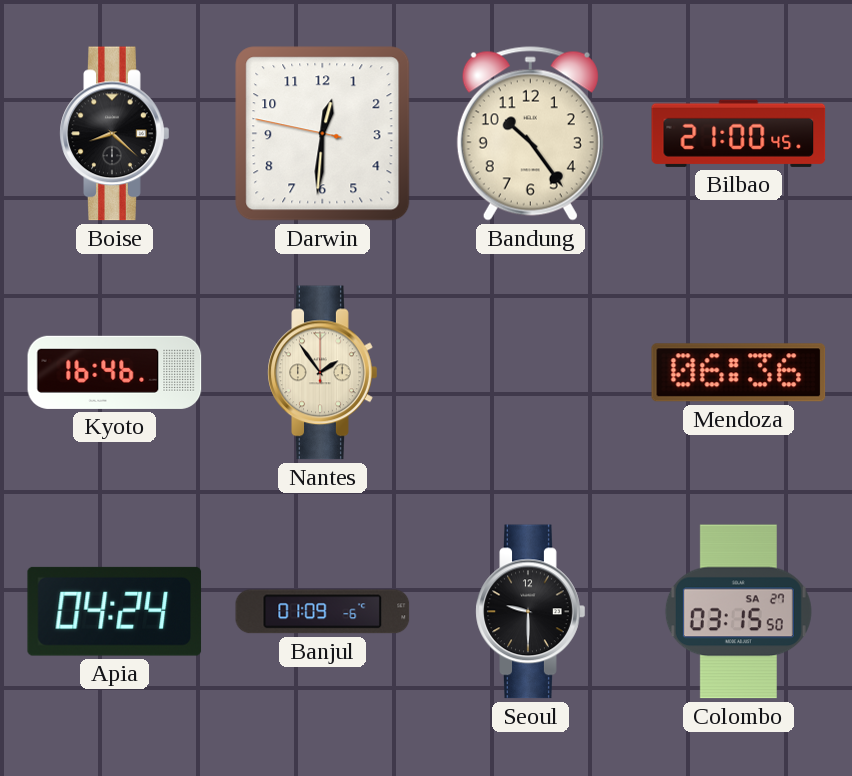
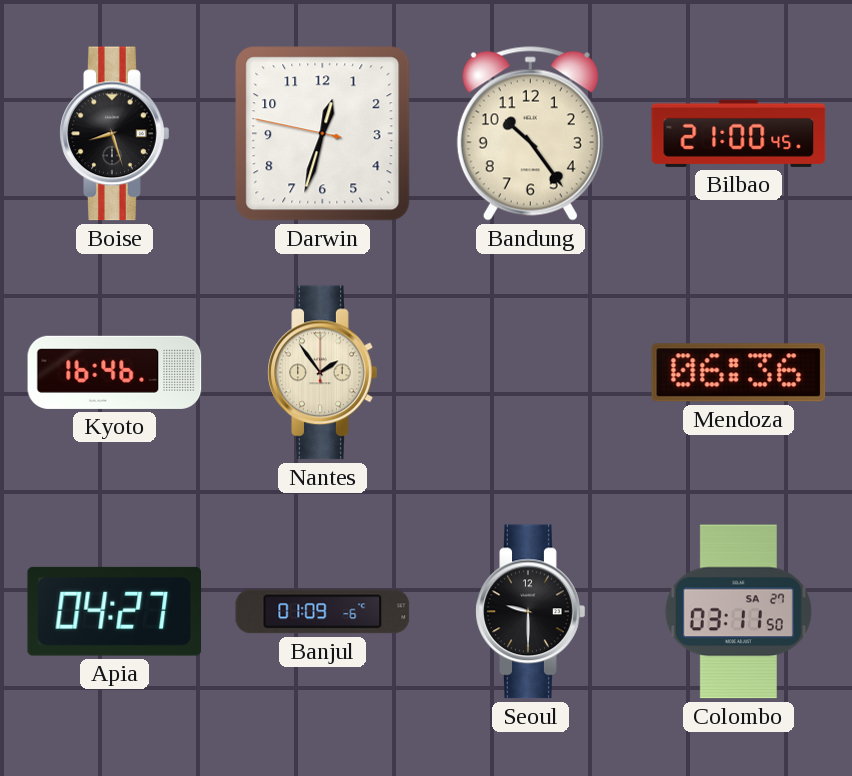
Boise: 8:22 -> 8:27 (115, 134)
Darwin: 12:30 -> 12:32 (323, 134)
Apia: 04:24 -> 04:27 (115, 611)
Colombo: 03:15 -> 03:11 (738, 612)
